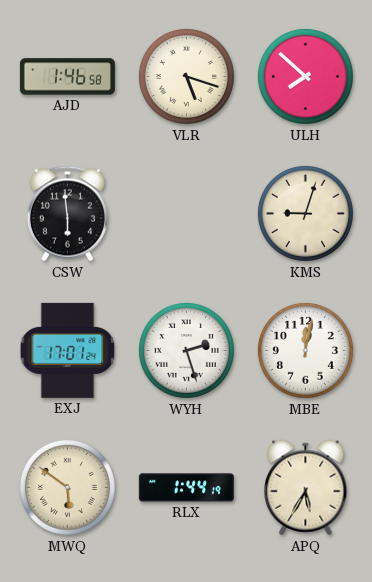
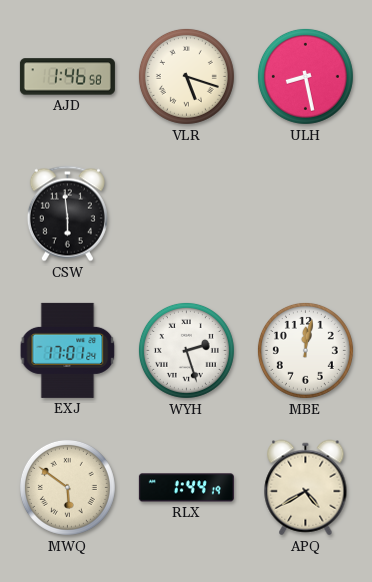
ULH: 7:52 -> 8:28 (305, 76)
KMS: 9:03 -> none (305, 213)
APQ: 5:35 -> 4:40 (306, 488)
